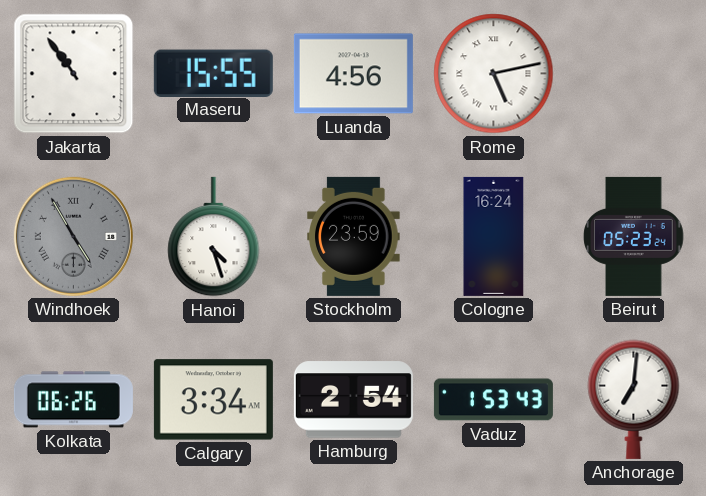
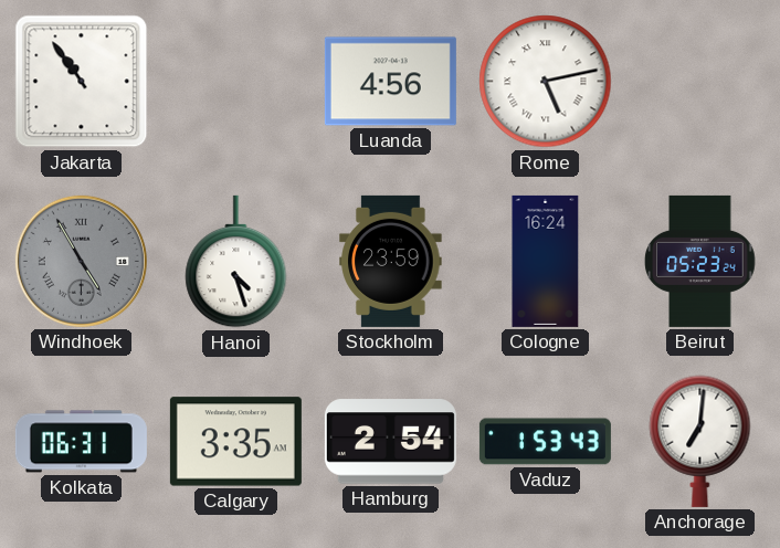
Maseru: 15:55 -> none (213, 73)
Kolkata: 06:26 -> 06:31 (81, 442)
Calgary: 3:34 -> 3:35 (235, 442)
